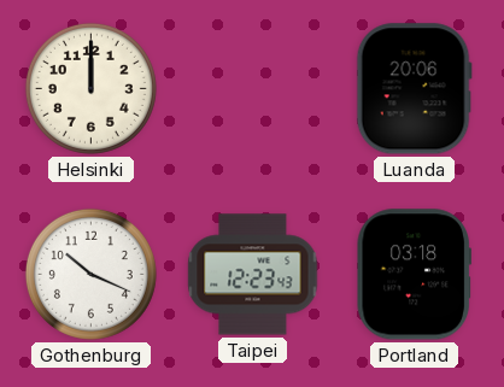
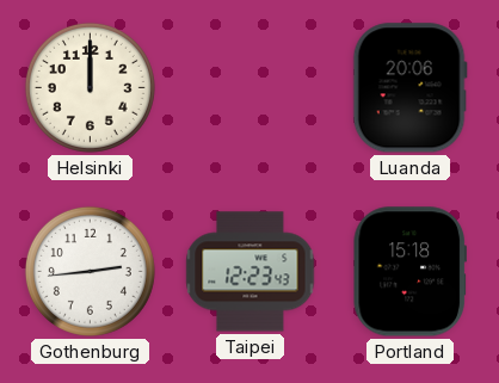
Gothenburg: 10:19 -> 2:44 (90, 271)
Portland: 03:18 -> 15:18 (409, 272)
